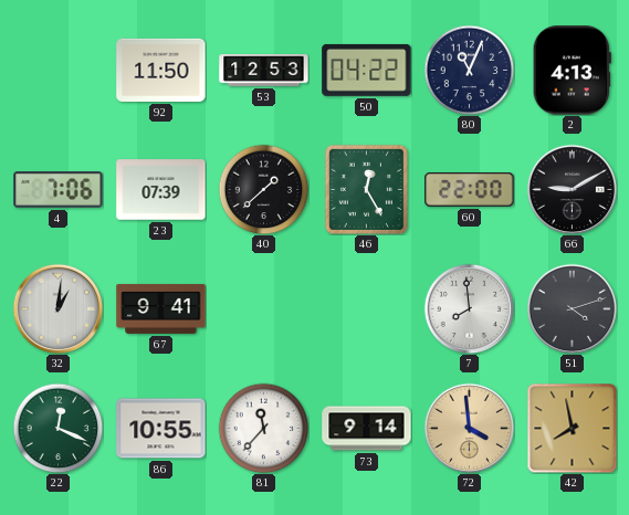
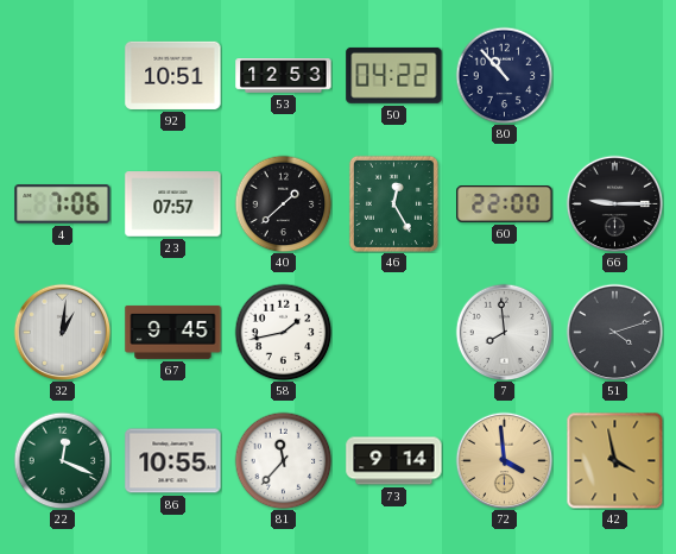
92: 11:50 -> 10:51 (173, 75)
80: 11:04 -> 10:53 (504, 75)
2: 4:13 -> none (572, 71)
23: 07:39 -> 07:57 (173, 204)
66: 9:10 -> 9:15 (614, 203)
67: 9:41 -> 9:45 (173, 332)
58: none -> 1:43 (283, 332)
42: 7:58 -> 3:58 (614, 460)
